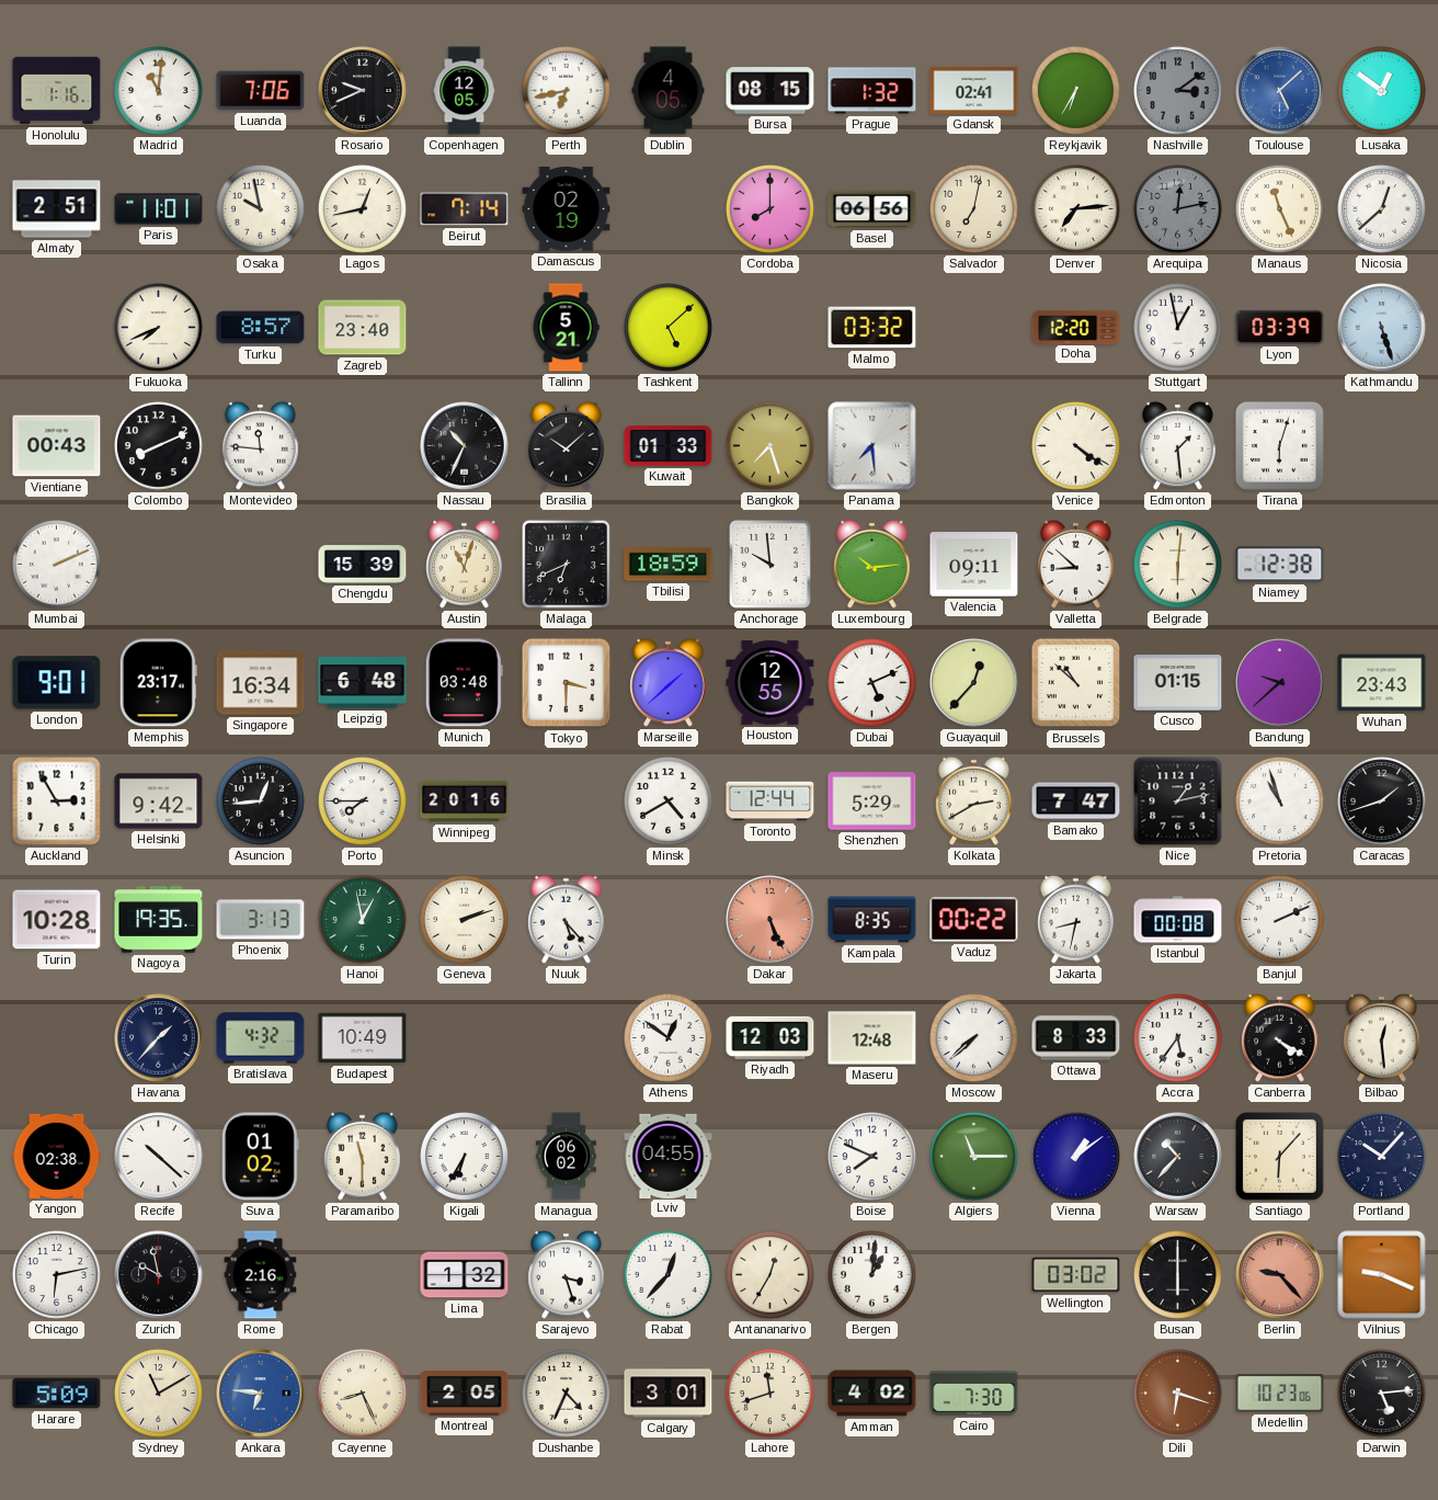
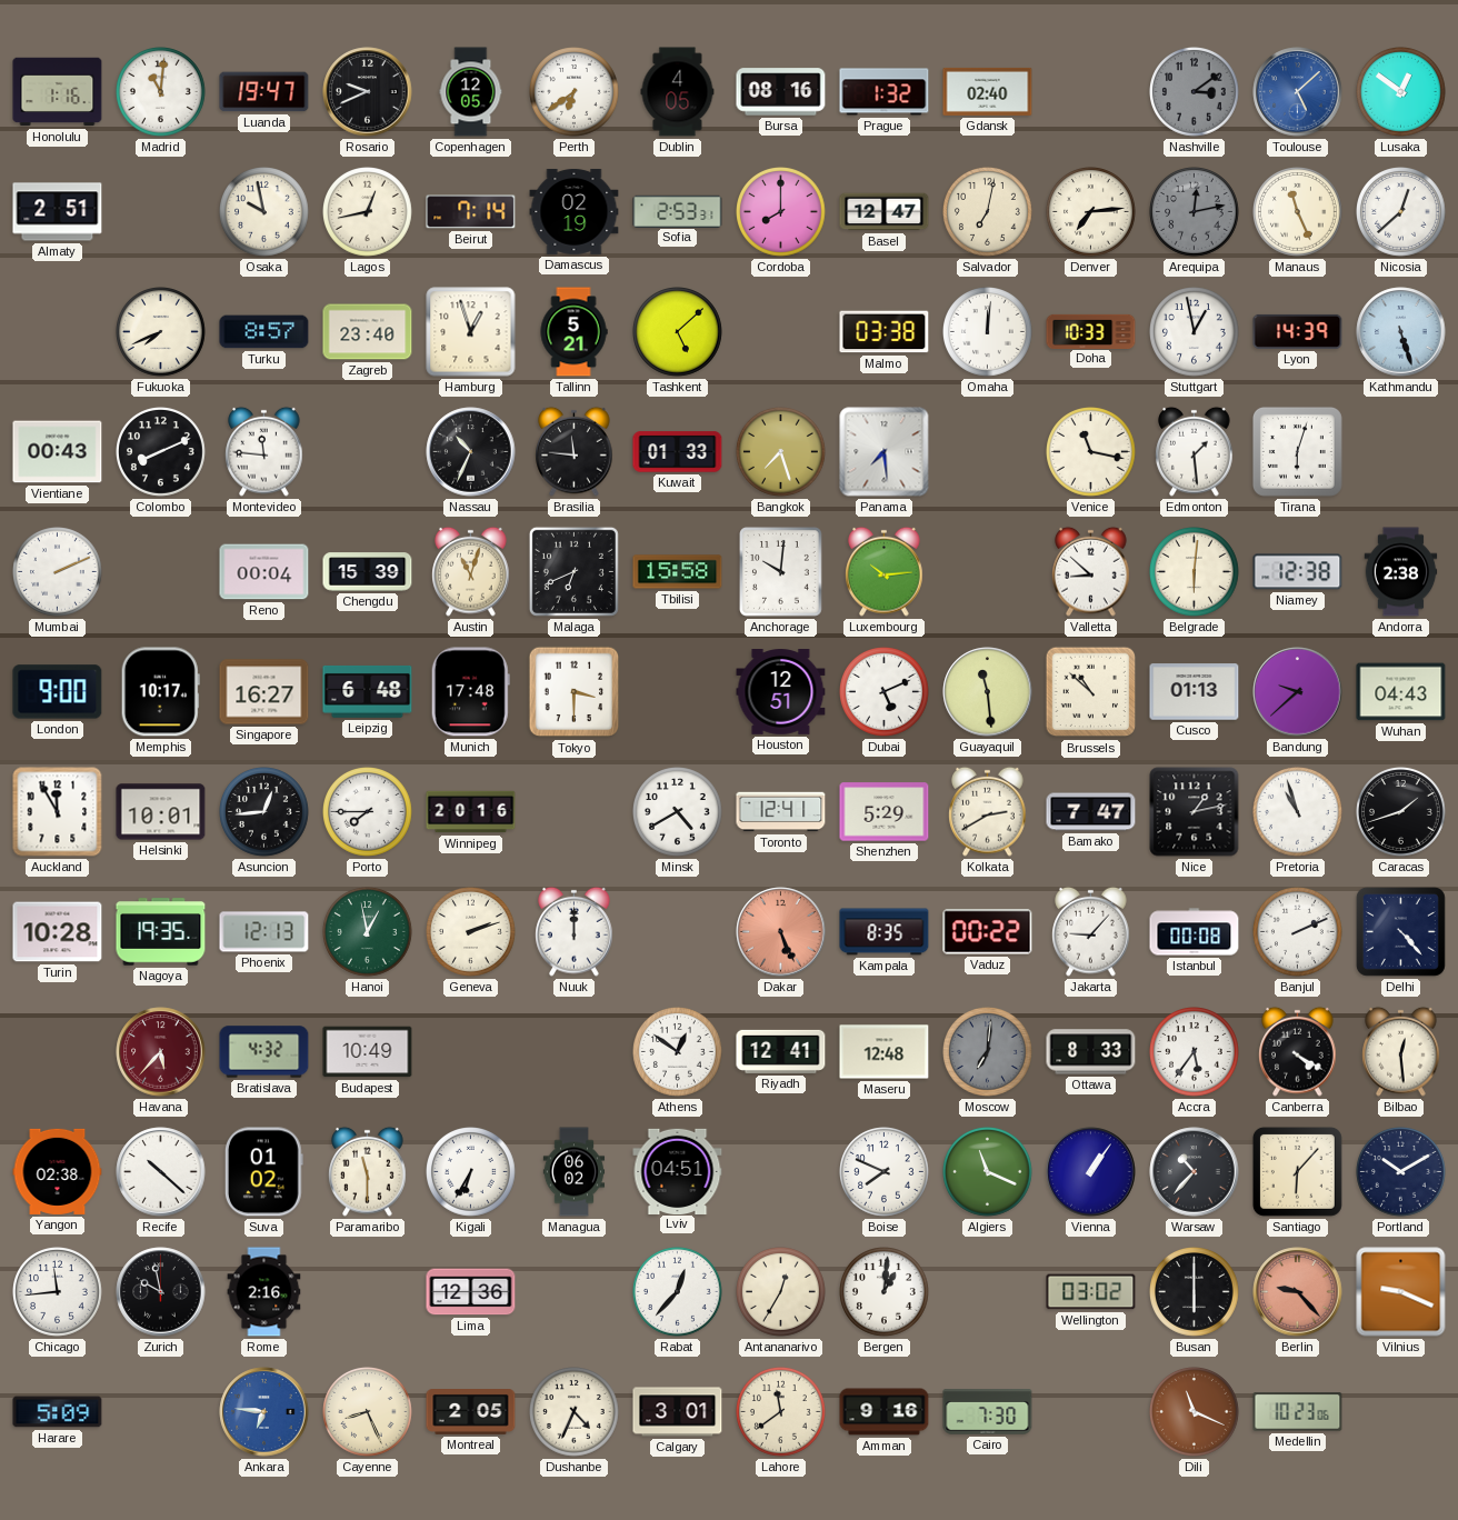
Luanda: 7:06 -> 19:47 (264, 92)
Perth: 6:43 -> 6:39 (575, 92)
Bursa: 08:15 -> 08:16 (781, 92)
Gdansk: 02:41 -> 02:40 (988, 91)
Reykjavik: 6:35 -> none (1076, 91)
Paris: 11:01 -> none (159, 209)
Sofia: none -> 2:53 (678, 211)
Basel: 06:56 -> 12:47 (885, 212)
Hamburg: none -> 12:57 (471, 332)
Malmo: 03:32 -> 03:38 (885, 332)
Omaha: none -> 12:01 (988, 332)
Doha: 12:20 -> 10:33 (1091, 331)
Lyon: 03:39 -> 14:39 (1298, 331)
Brasilia: 10:08 -> 11:46 (575, 451)
Venice: 4:21 -> 11:17 (1091, 452)
Reno: none -> 00:04 (264, 572)
Tbilisi: 18:59 -> 15:58 (678, 572)
Anchorage: 9:59 -> 10:01 (781, 572)
Valencia: 09:11 -> none (974, 565)
Andorra: none -> 2:38 (1401, 572)
London: 9:01 -> 9:00 (58, 692)
Memphis: 23:17 -> 10:17 (160, 692)
Singapore: 16:34 -> 16:27 (264, 692)
Munich: 03:48 -> 17:48 (470, 692)
Marseille: 1:38 -> none (669, 682)
Houston: 12:55 -> 12:51 (781, 692)
Guayaquil: 12:37 -> 11:29 (988, 692)
Cusco: 01:15 -> 01:13 (1195, 692)
Wuhan: 23:43 -> 04:43 (1401, 692)
Auckland: 2:55 -> 11:55 (58, 812)
Helsinki: 9:42 -> 10:01 (161, 812)
Toronto: 12:44 -> 12:41 (781, 812)
Phoenix: 3:13 -> 12:13 (264, 932)
Nuuk: 5:23 -> 12:00 (575, 931)
Jakarta: 8:32 -> 9:07 (1091, 931)
Delhi: none -> 4:23 (1400, 931)
Havana: 1:37 -> 5:37 (161, 1052)
Havana dial: navy -> burgundy (161, 1052)
Riyadh: 12:03 -> 12:41 (781, 1051)
Moscow: 7:38 -> 7:01 (988, 1052)
Moscow dial: white -> grey (988, 1052)
Lviv: 04:55 -> 04:51 (678, 1171)
Algiers: 11:15 -> 11:19 (988, 1172)
Vienna: 1:09 -> 1:06 (1091, 1172)
Portland: 10:07 -> 10:10 (1401, 1172)
Chicago: 6:13 -> 11:44 (58, 1292)
Lima: 1:32 -> 12:36 (471, 1292)
Sarajevo: 3:27 -> none (567, 1274)
Sydney: 11:10 -> none (159, 1394)
Lahore: 11:42 -> 11:39 (781, 1412)
Amman: 4:02 -> 9:16 (885, 1412)
Dili: 6:18 -> 11:19 (1195, 1412)
Darwin: 5:14 -> none (1382, 1394)
